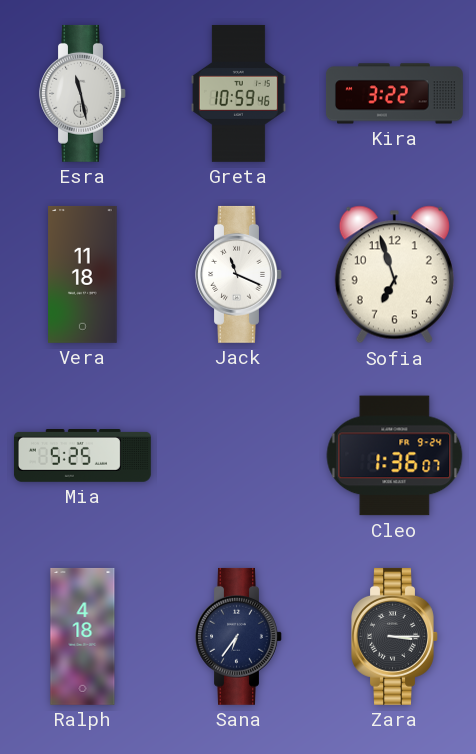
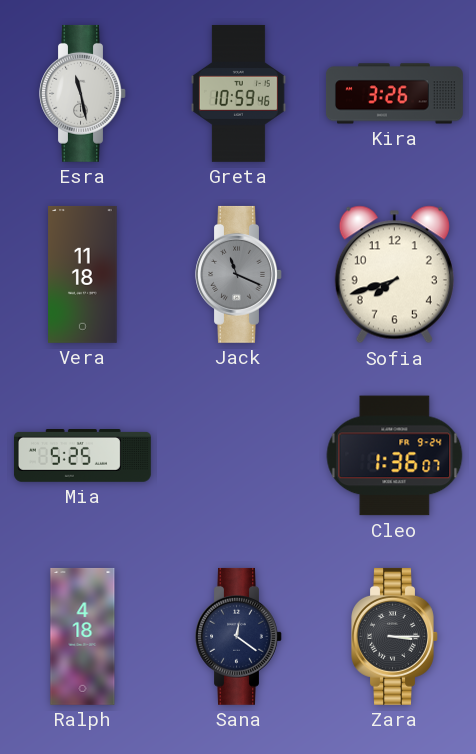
Kira: 3:22 -> 3:26 (394, 94)
Jack dial: white -> grey (239, 274)
Sofia: 6:57 -> 7:42 (394, 275)
Sana: 6:36 -> 12:21 (239, 636)
